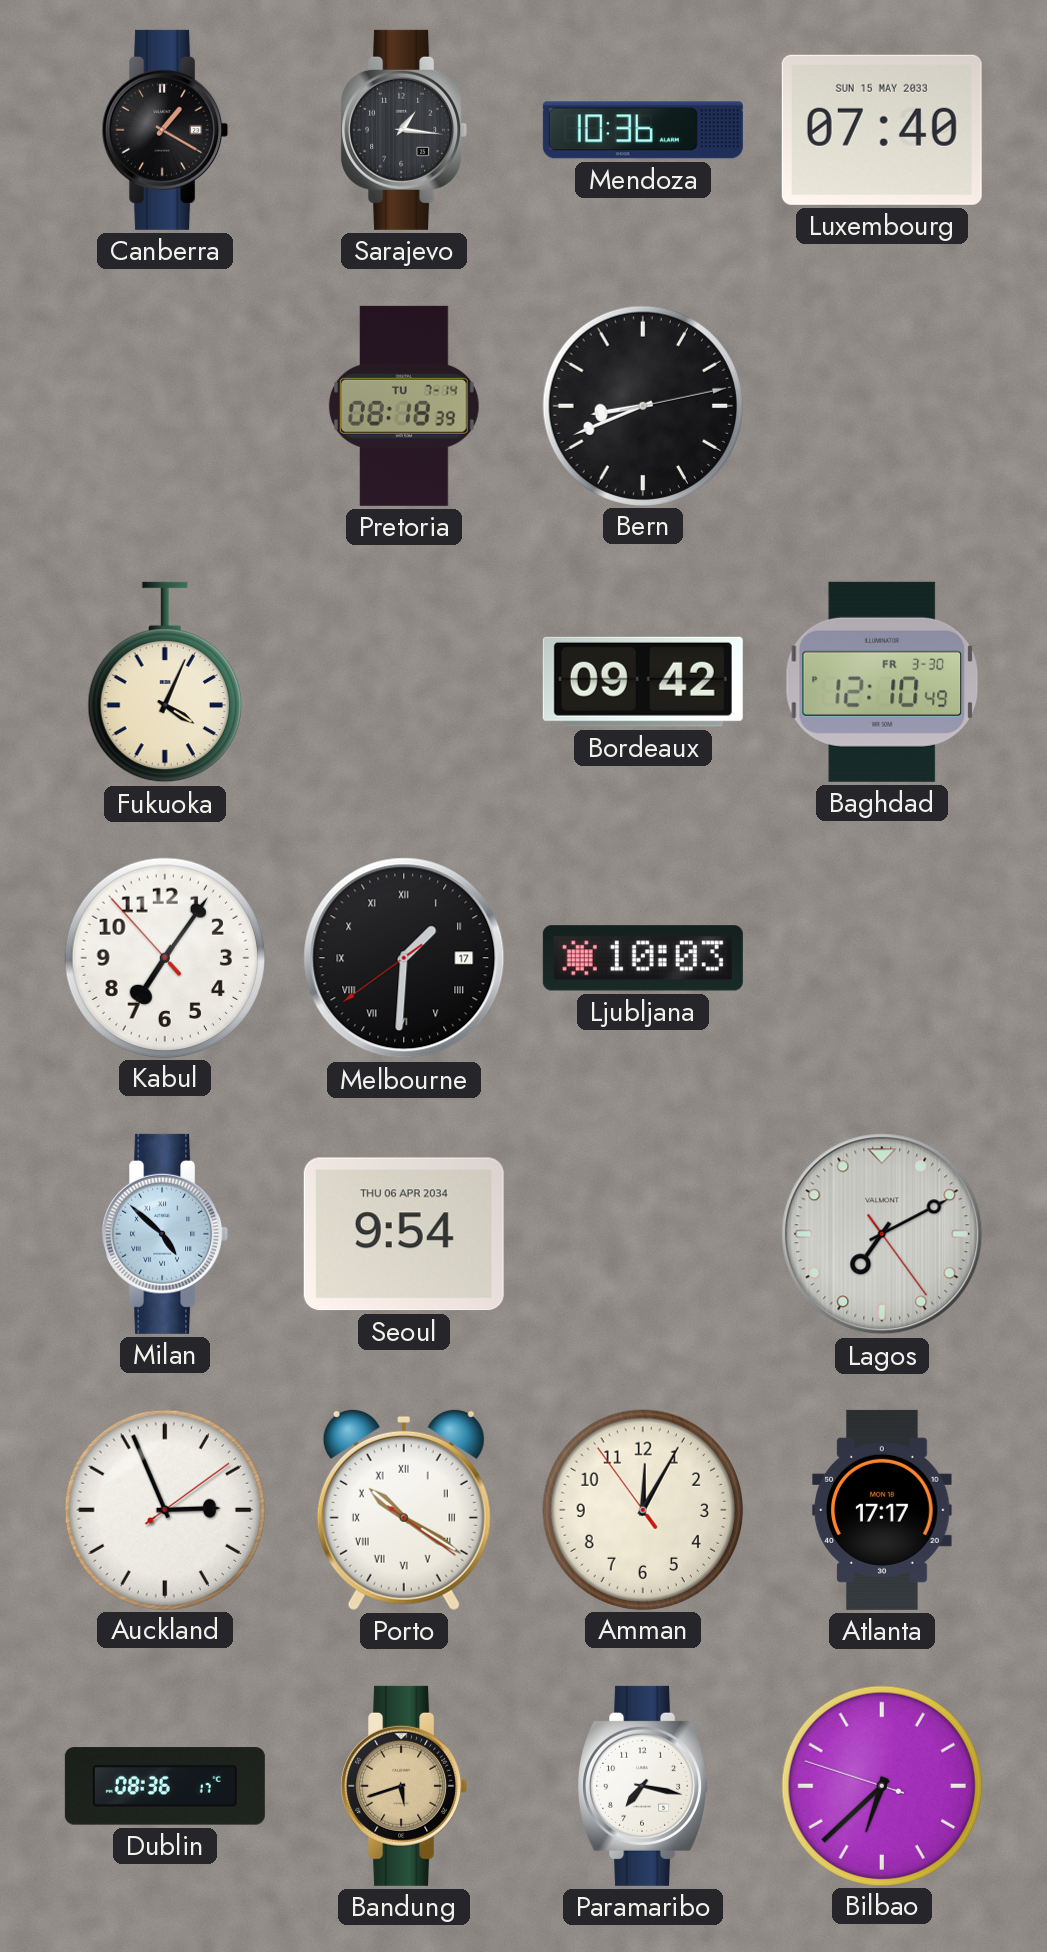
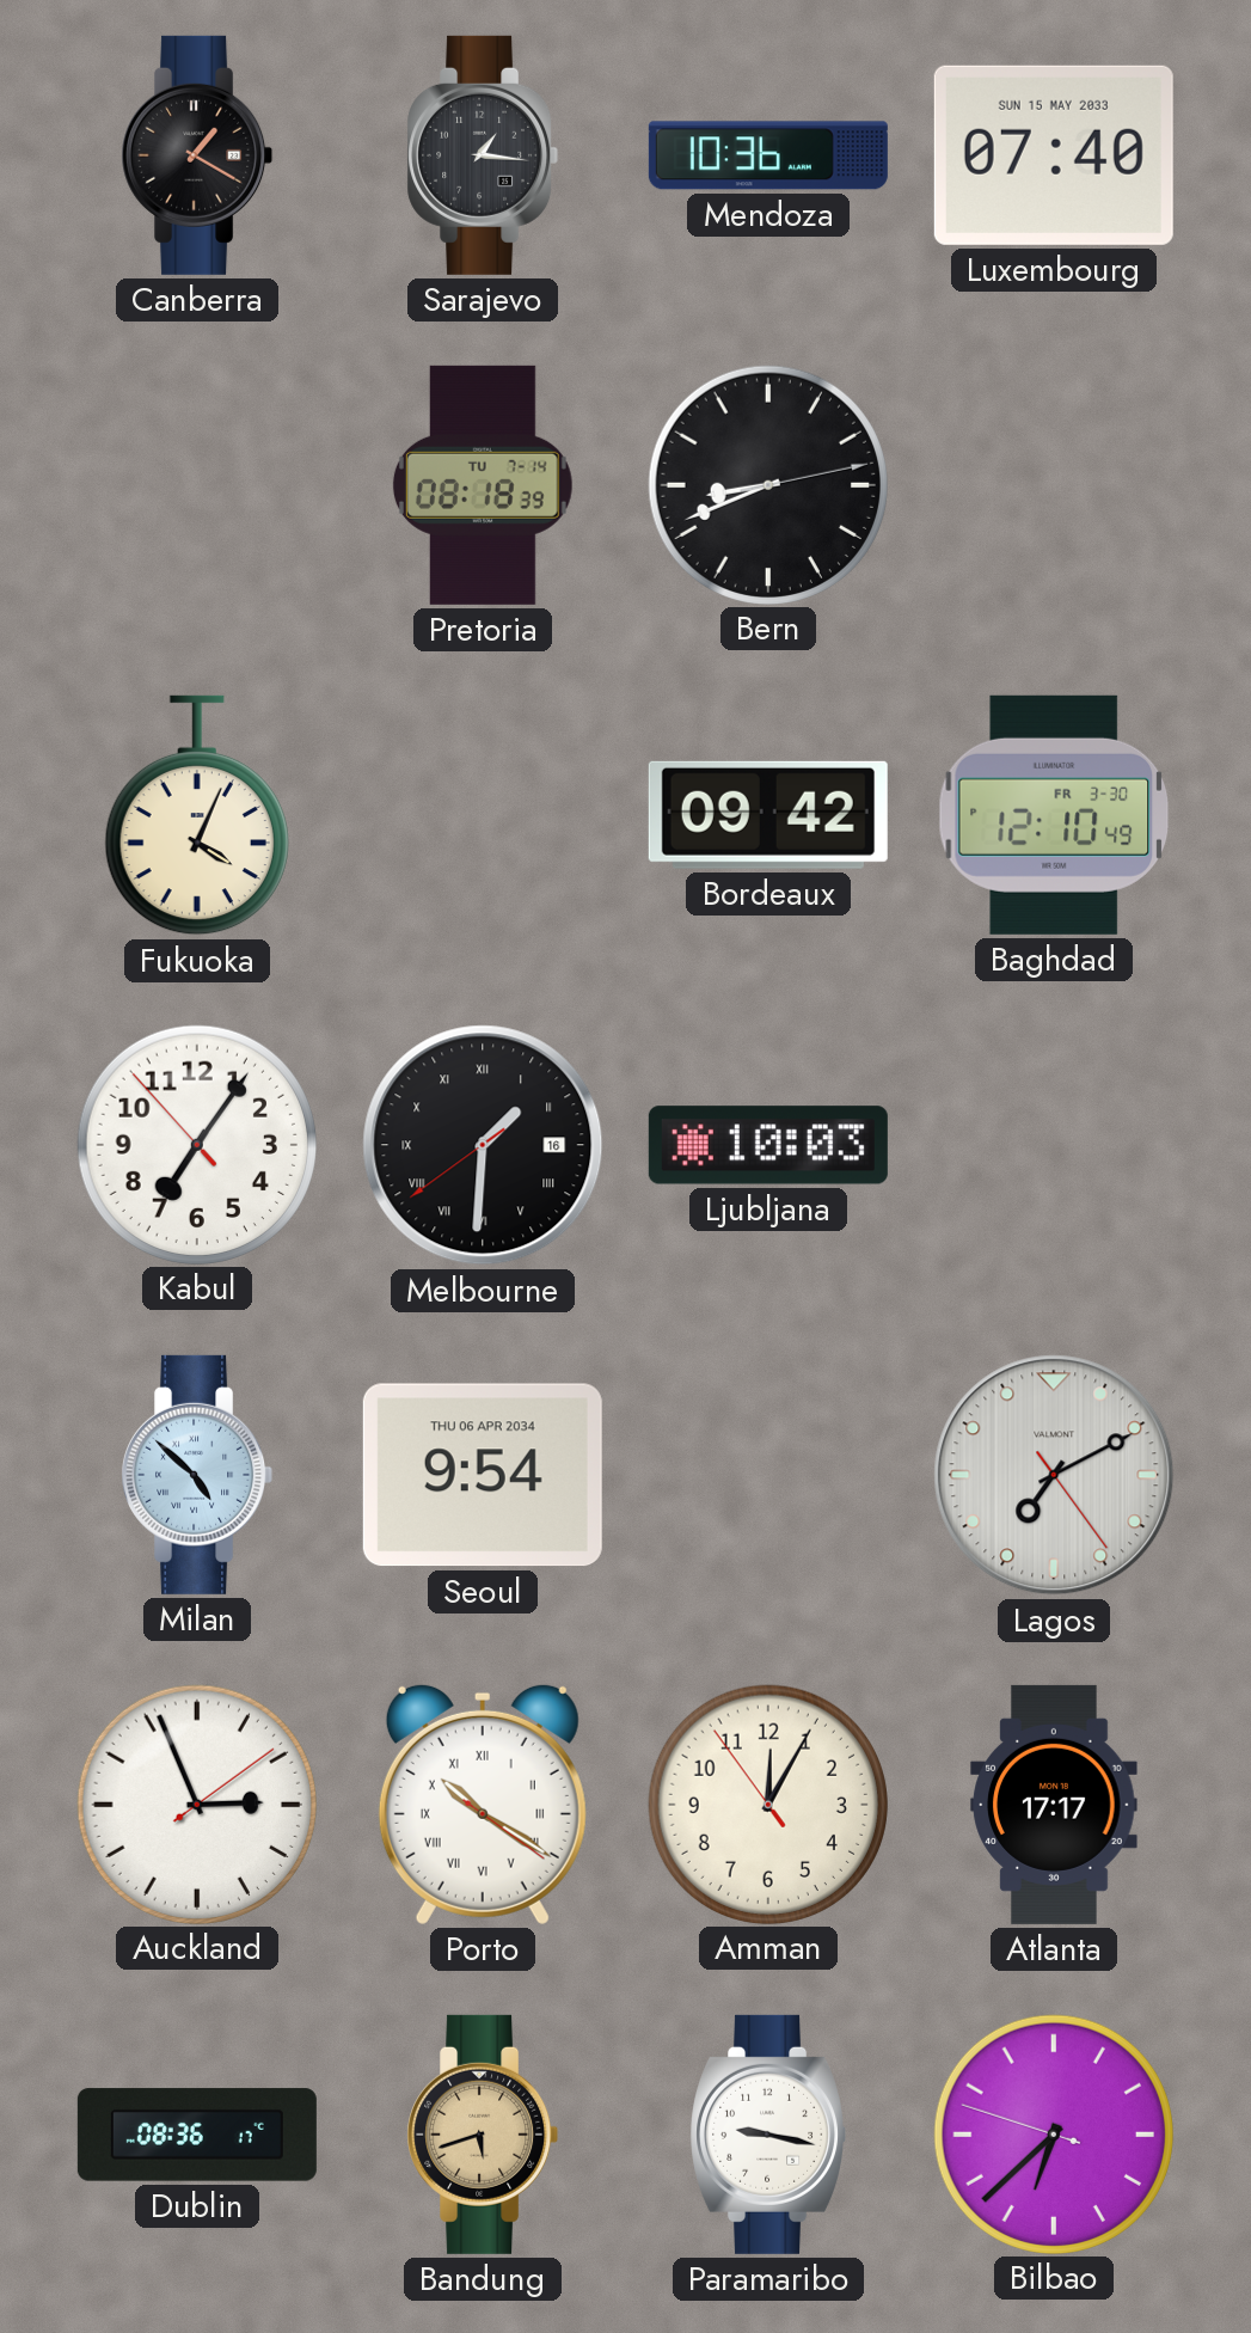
Melbourne date: 17 -> 16 (483, 1145)
Paramaribo: 7:17 -> 9:17 (767, 2135)
